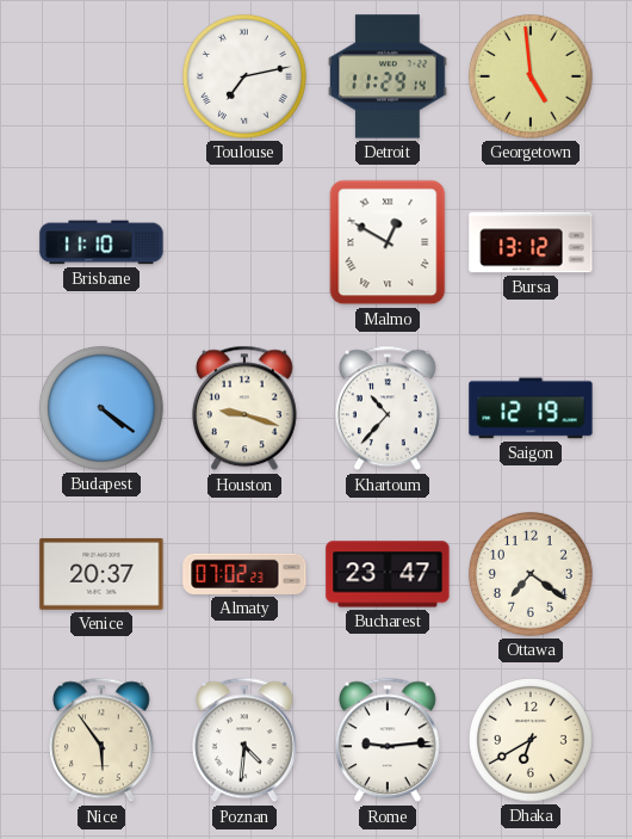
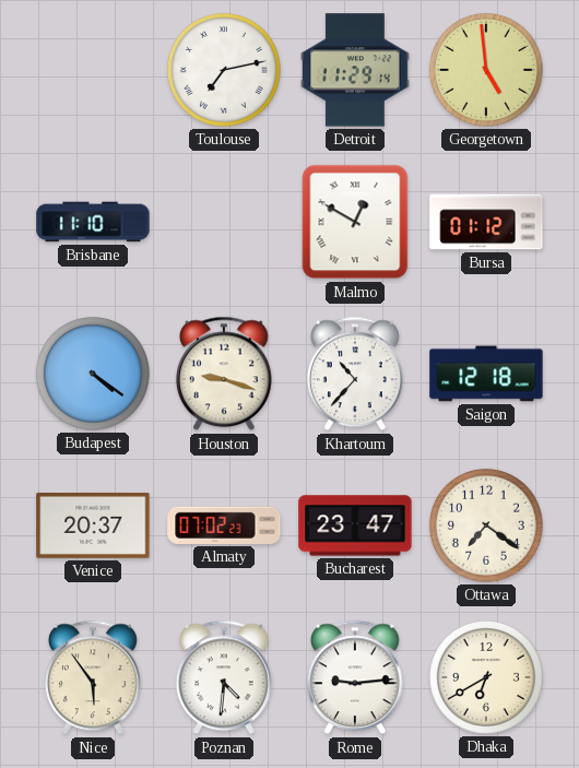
Bursa: 13:12 -> 01:12 (486, 222)
Saigon: 12:19 -> 12:18 (486, 374)
